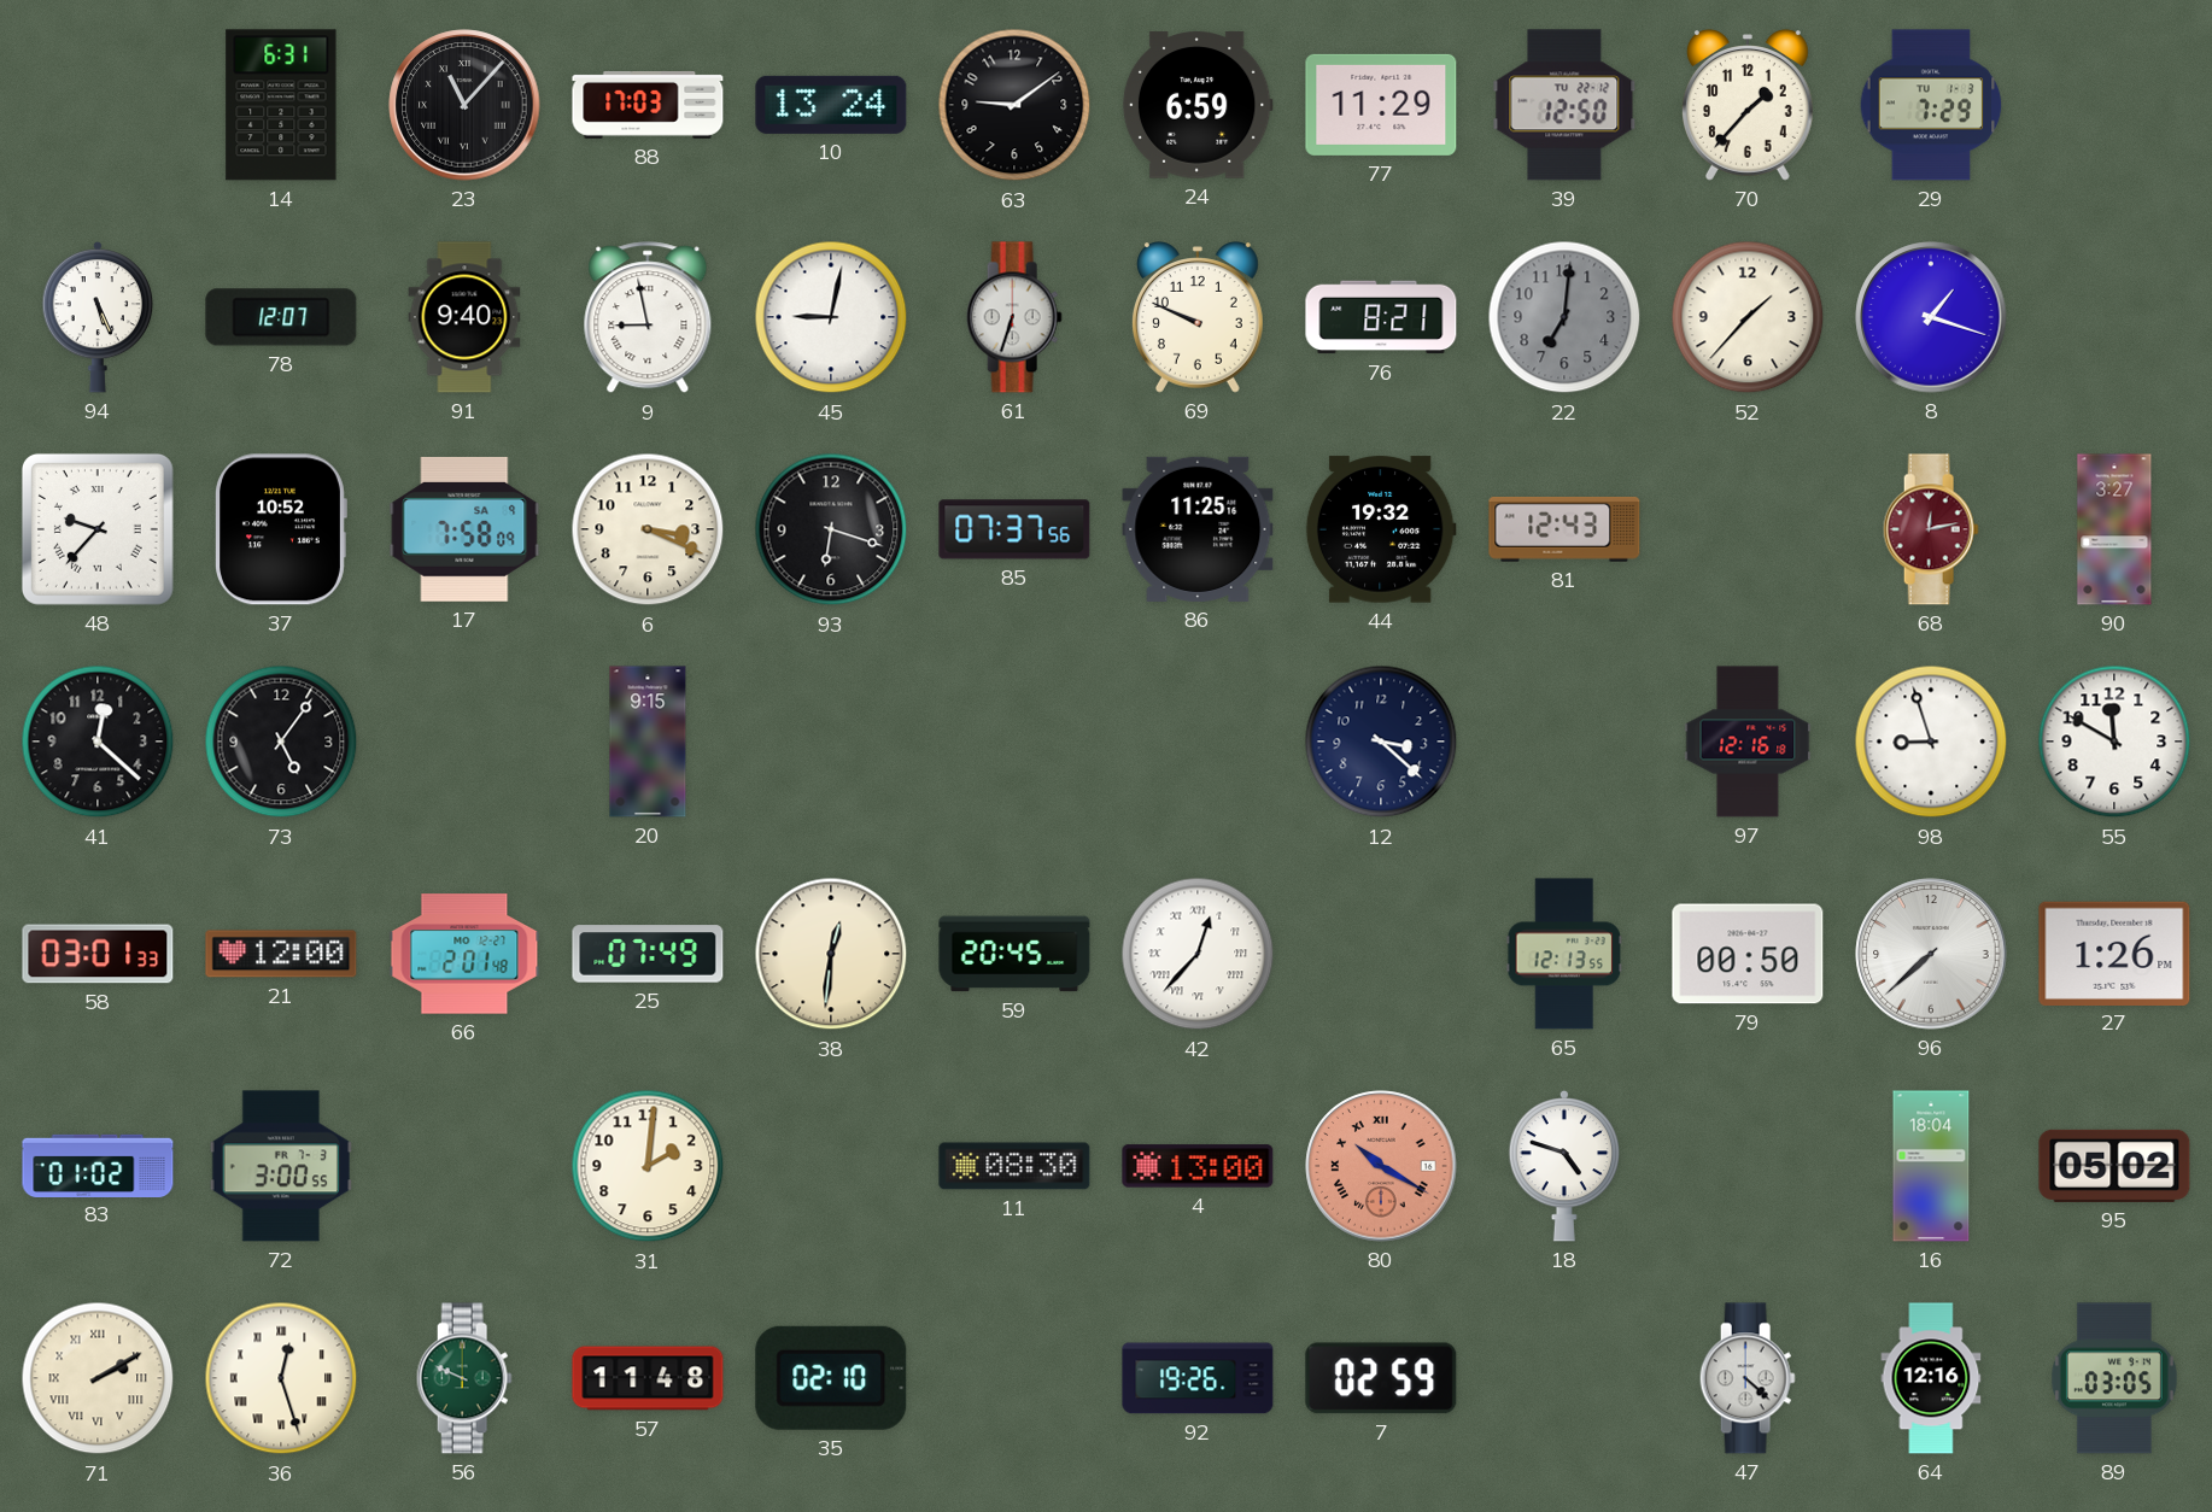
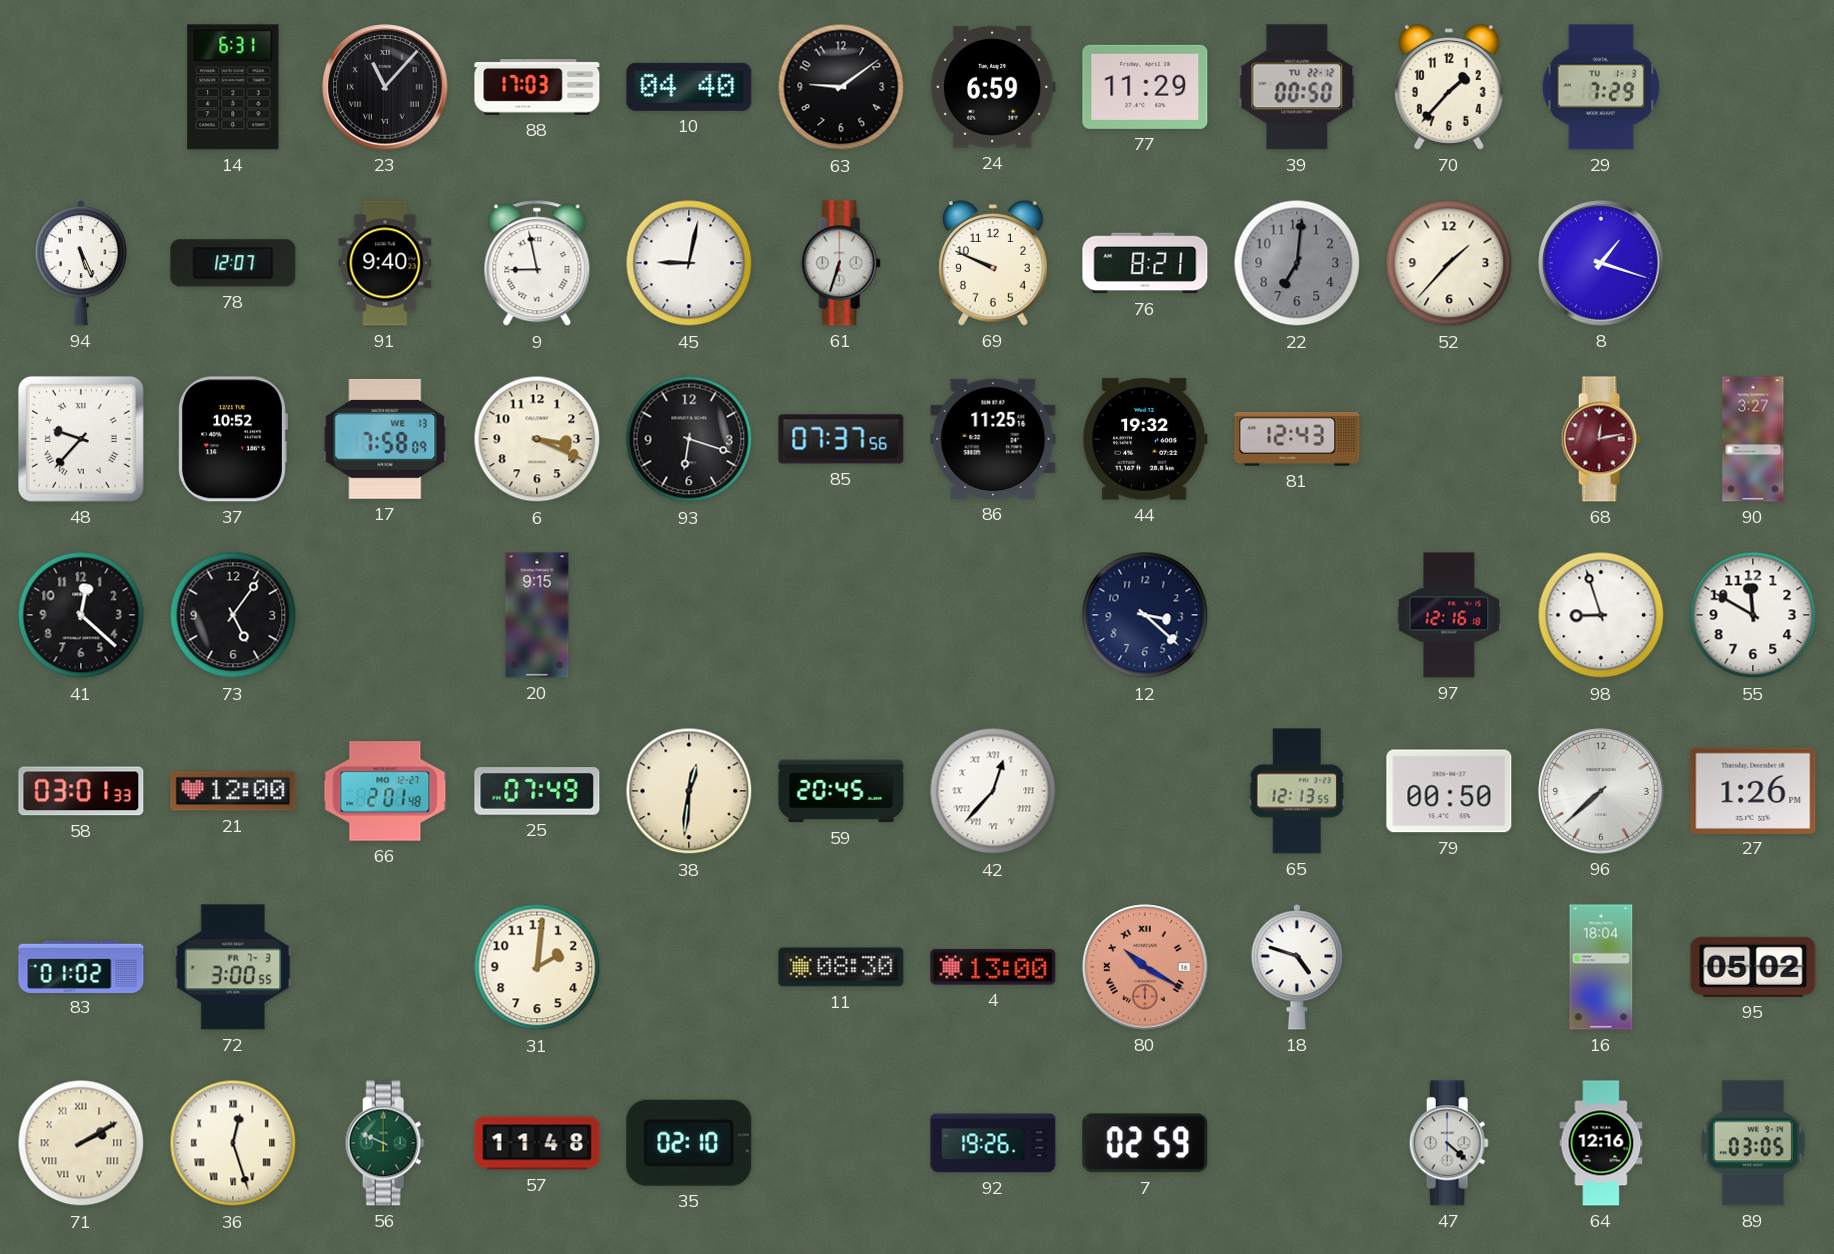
10: 13:24 -> 04:40 (689, 87)
39: 12:50 -> 00:50 (1297, 87)
17 date: SA 9 -> WE 13 (385, 439)
